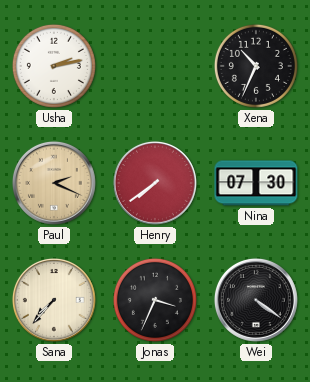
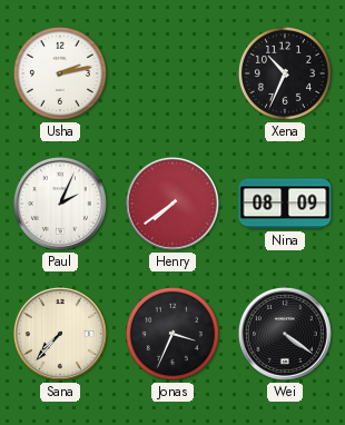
Paul: 2:19 -> 2:04 (60, 204)
Paul dial: champagne -> white (60, 204)
Nina: 07:30 -> 08:09 (285, 204)
